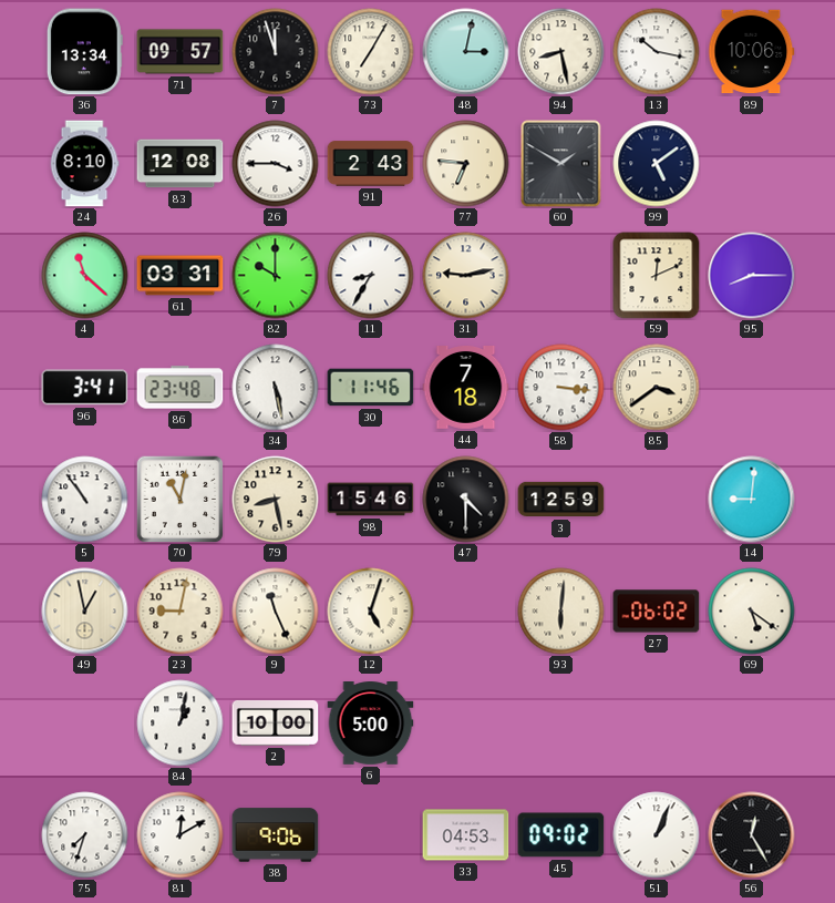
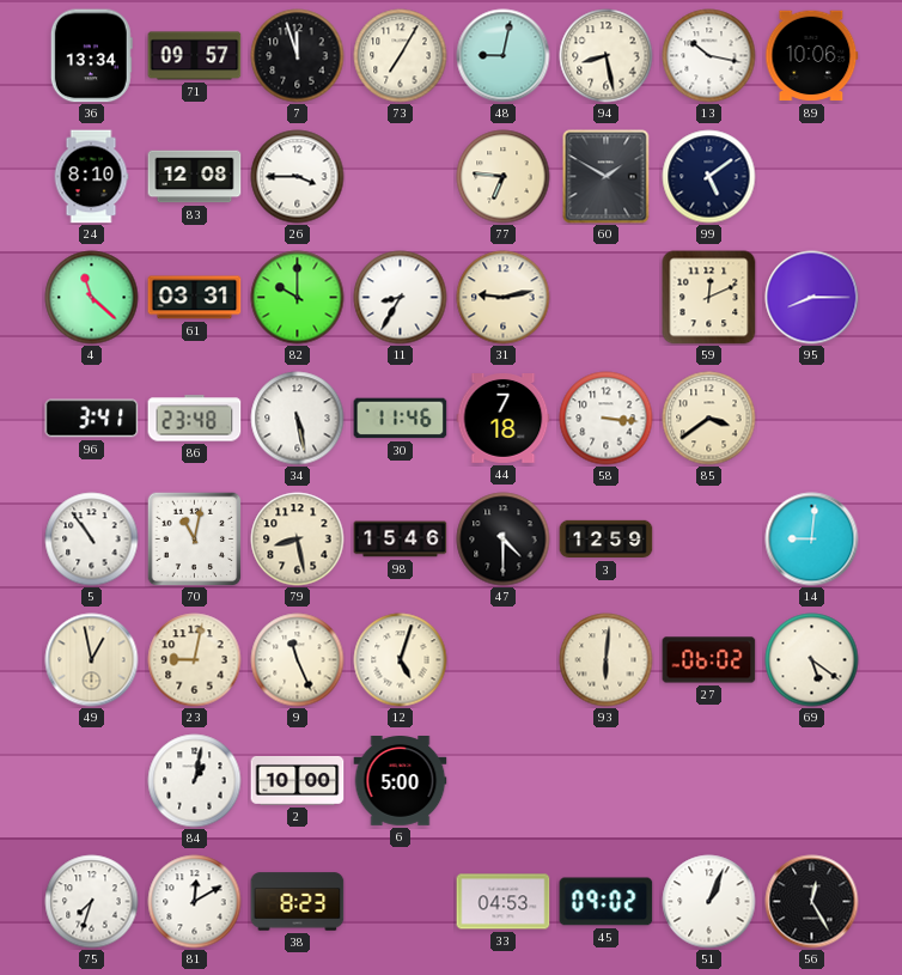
48: 3:02 -> 9:02 (504, 56)
91: 2:43 -> none (371, 164)
38: 9:06 -> 8:23 (298, 902)
